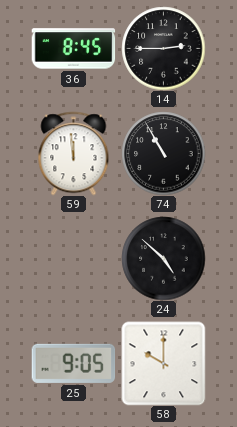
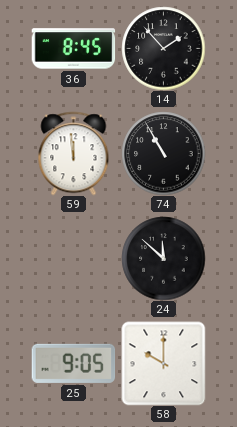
14: 2:45 -> 1:53 (163, 48)
24: 4:52 -> 11:52 (163, 258)
